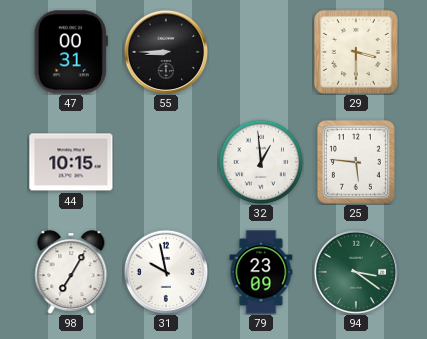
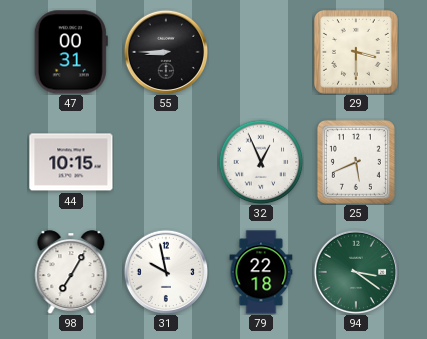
32: 12:59 -> 12:56 (261, 162)
25: 5:46 -> 5:41 (356, 162)
79: 23:09 -> 22:18 (261, 272)
